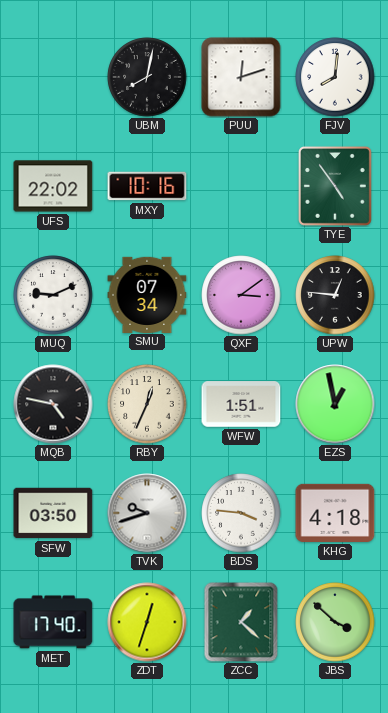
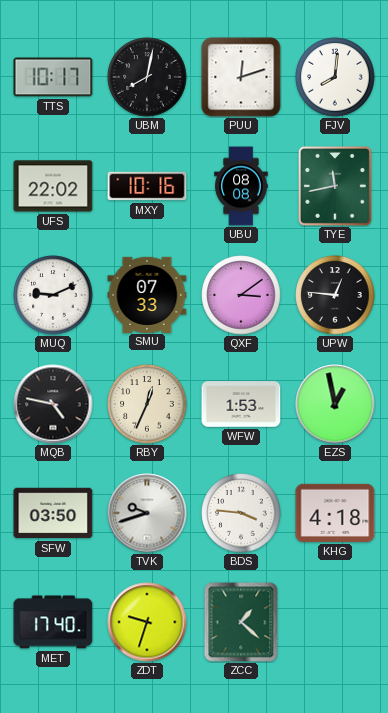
TTS: none -> 10:17 (53, 77)
UBU: none -> 08:08 (241, 186)
TYE: 4:54 -> 11:43 (335, 186)
SMU: 07:34 -> 07:33 (147, 294)
WFW: 1:51 -> 1:53 (241, 404)
ZDT: 12:33 -> 9:33 (147, 622)
JBS: 3:52 -> none (335, 622)
